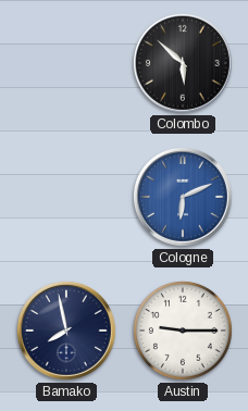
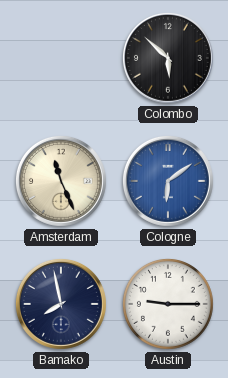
Amsterdam: none -> 11:26 (61, 181)
Cologne: 6:11 -> 6:09 (168, 181)
